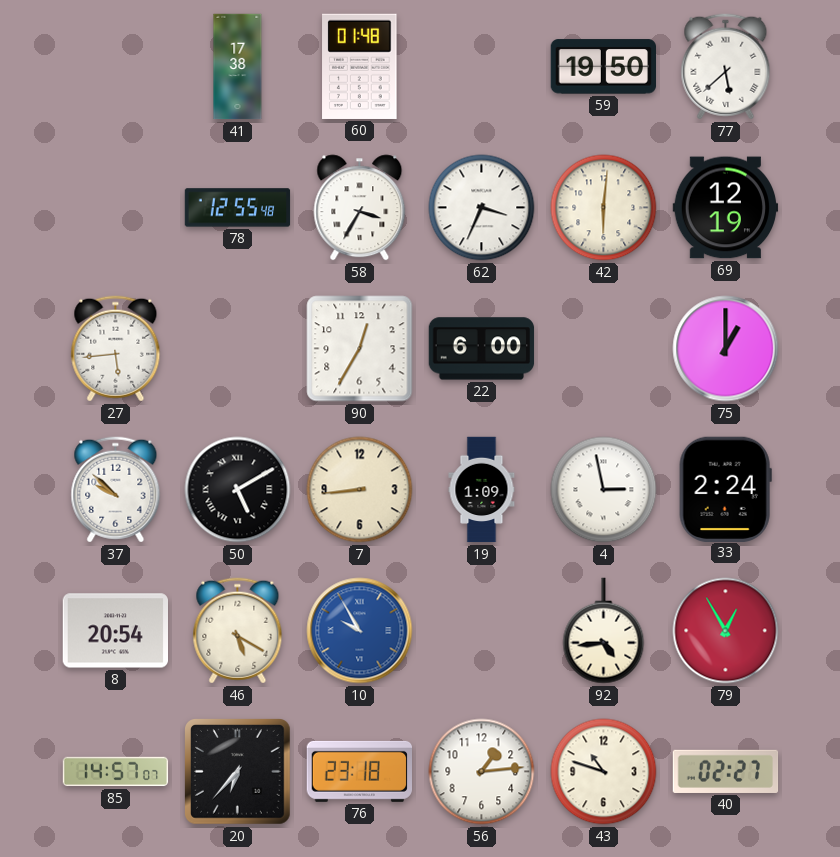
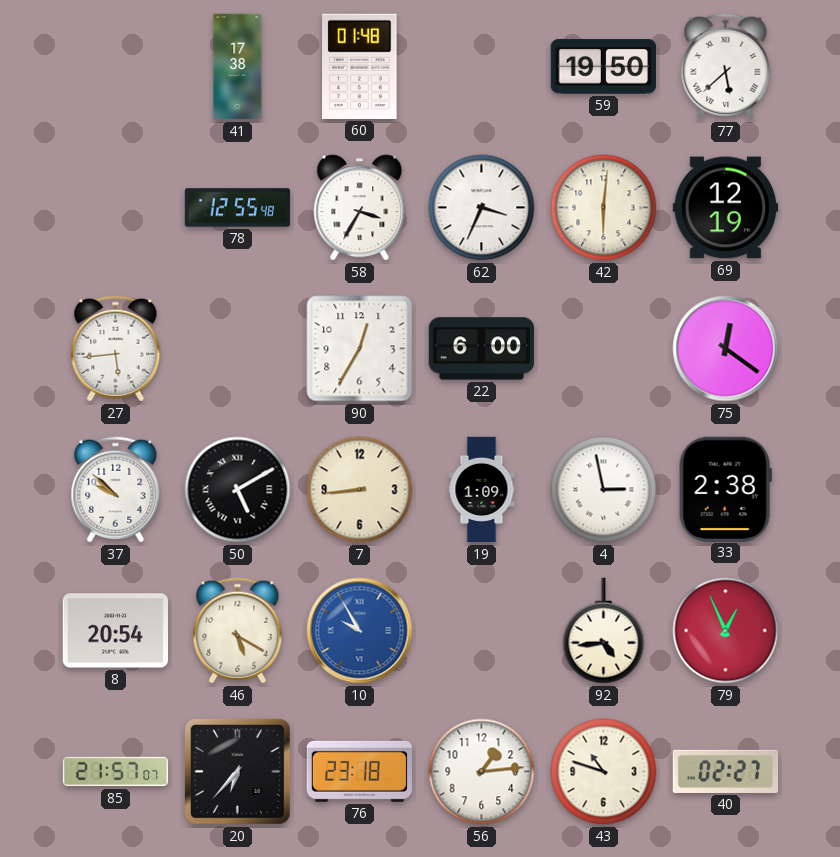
75: 1:00 -> 12:21 (726, 349)
33: 2:24 -> 2:38 (725, 489)
79: 12:55 -> 12:56 (726, 631)
85: 14:57 -> 21:57 (116, 772)
